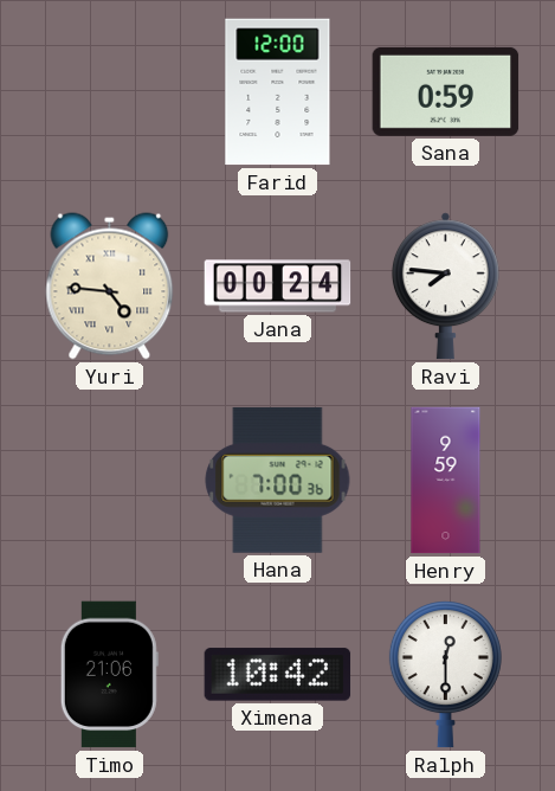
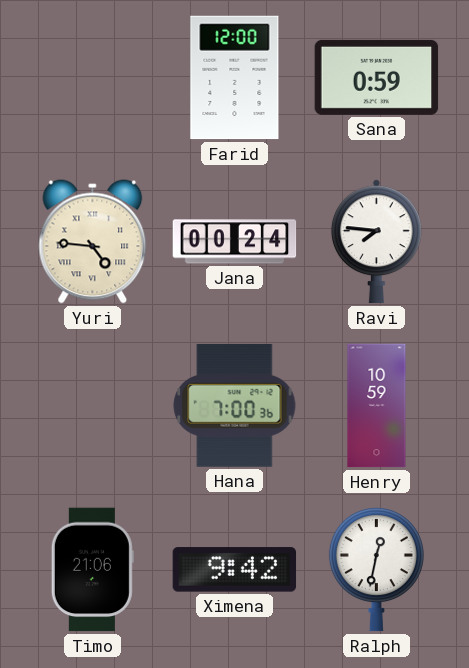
Henry: 9:59 -> 10:59 (377, 406)
Ximena: 10:42 -> 9:42 (235, 570)
Ralph: 12:30 -> 12:32 (376, 570)
